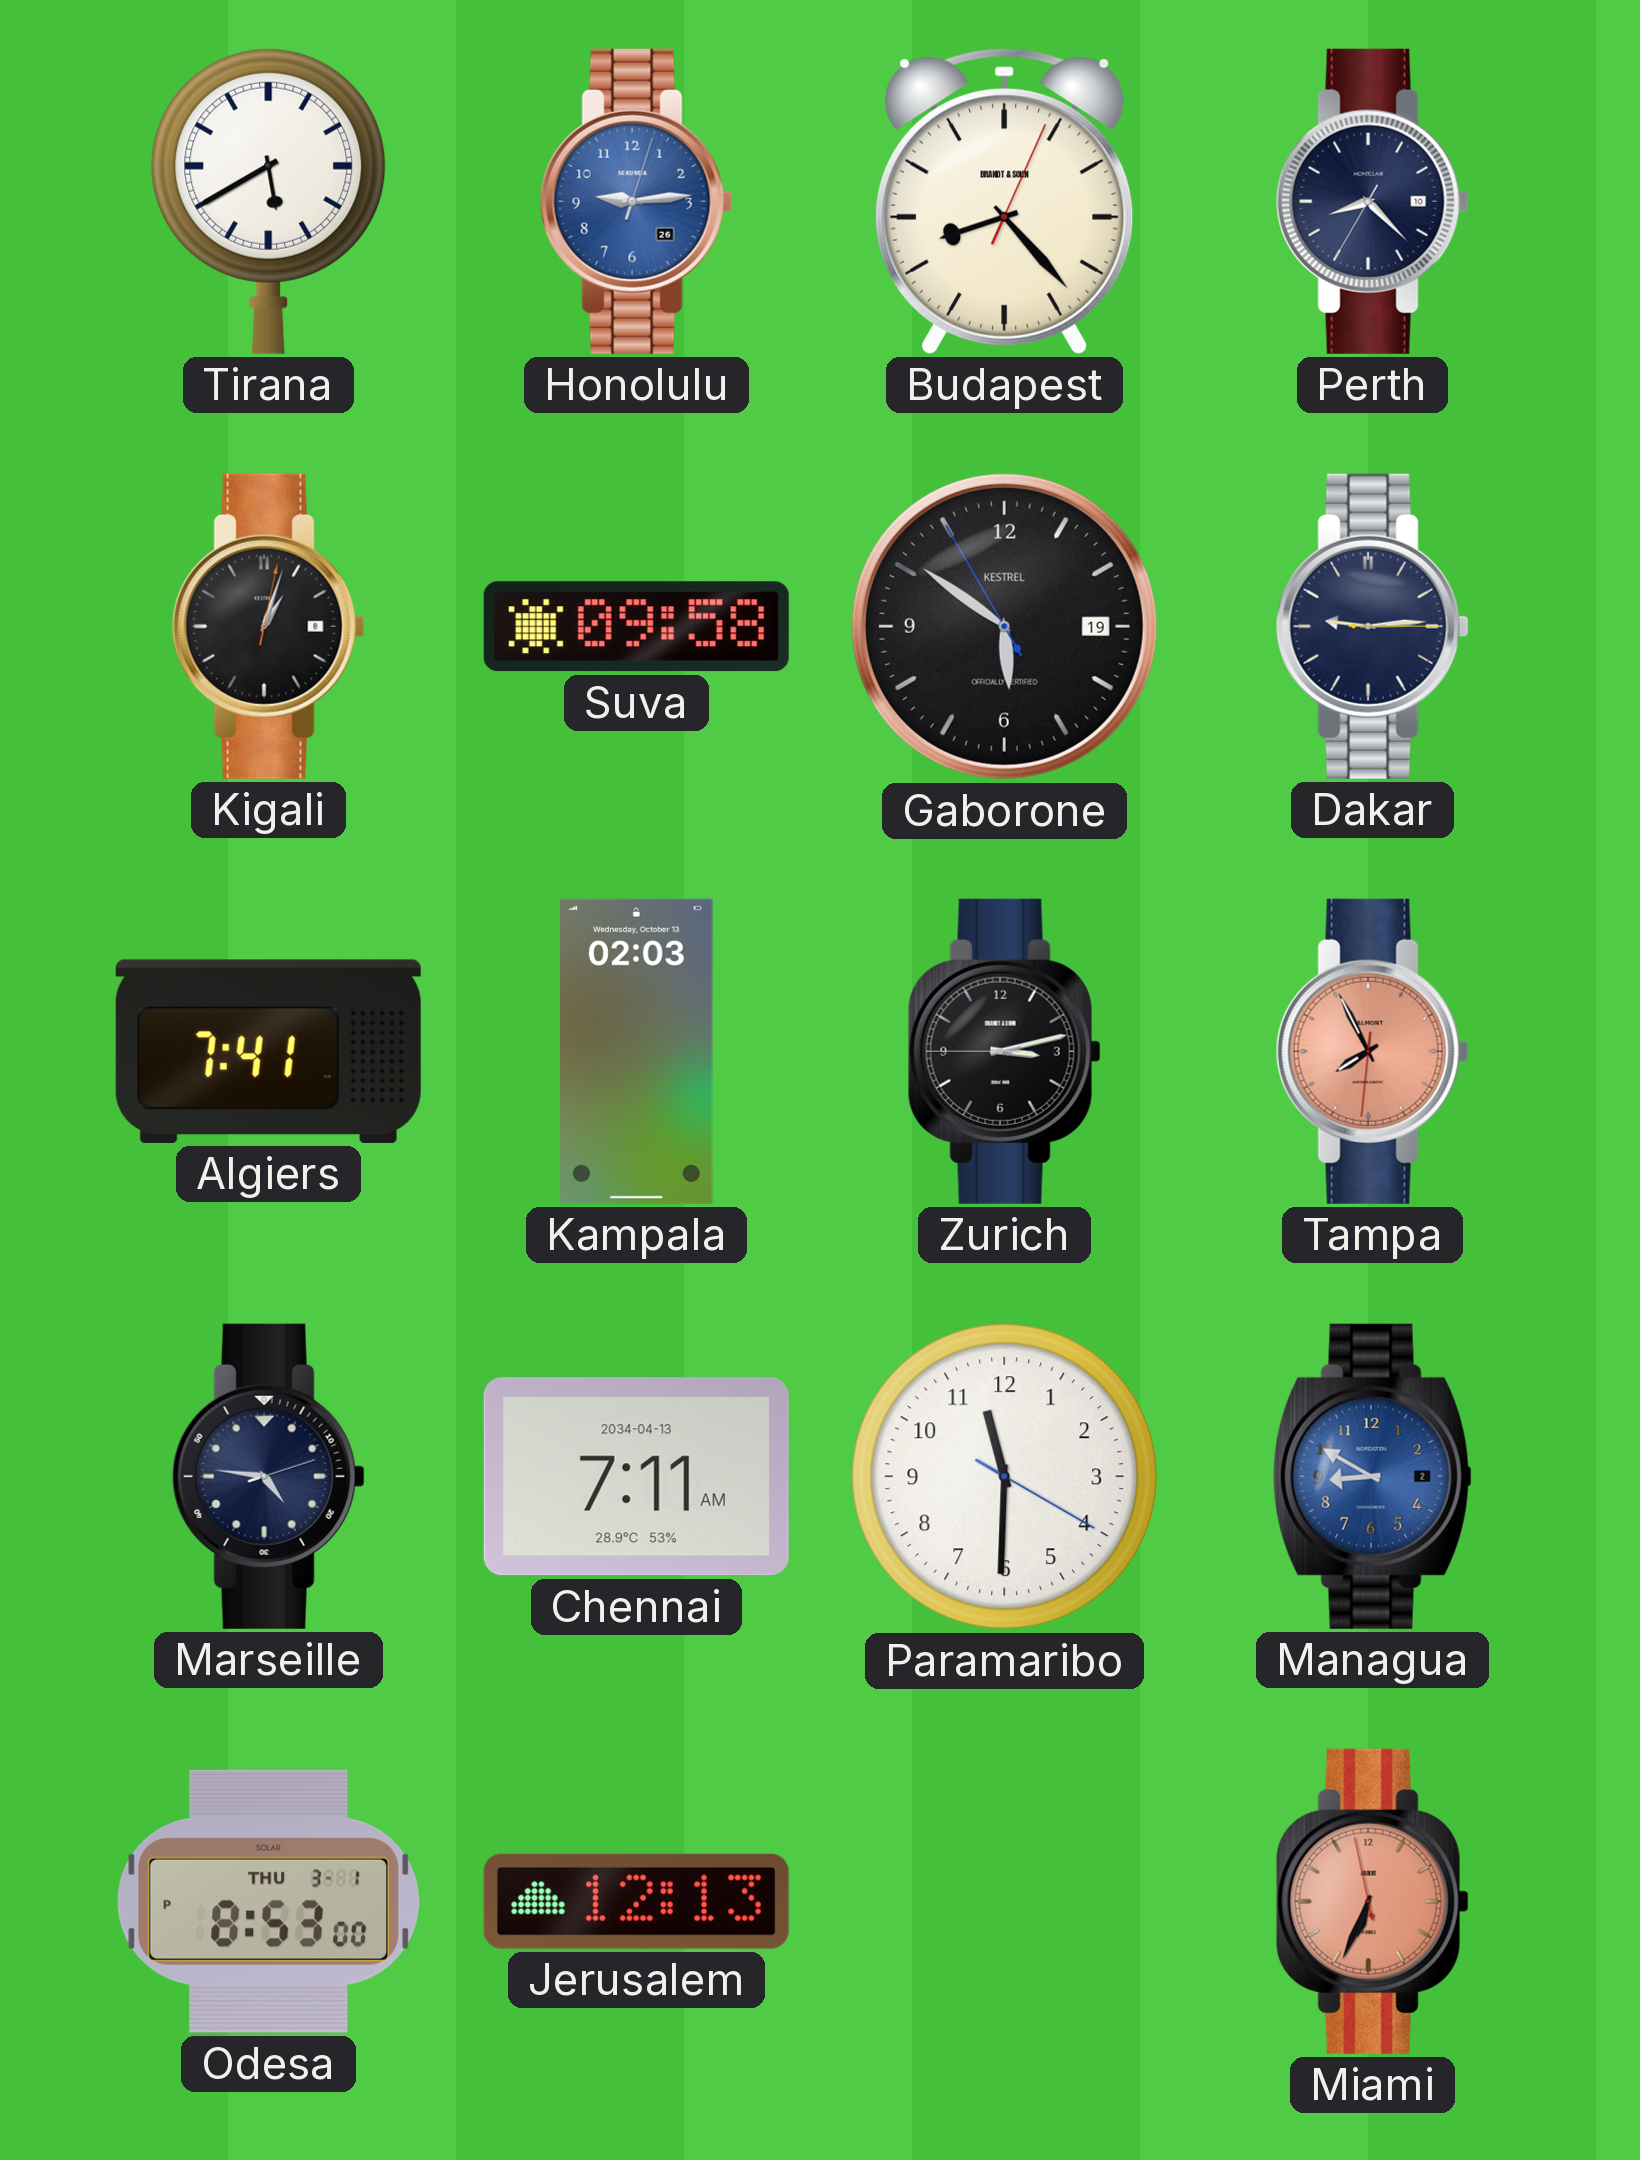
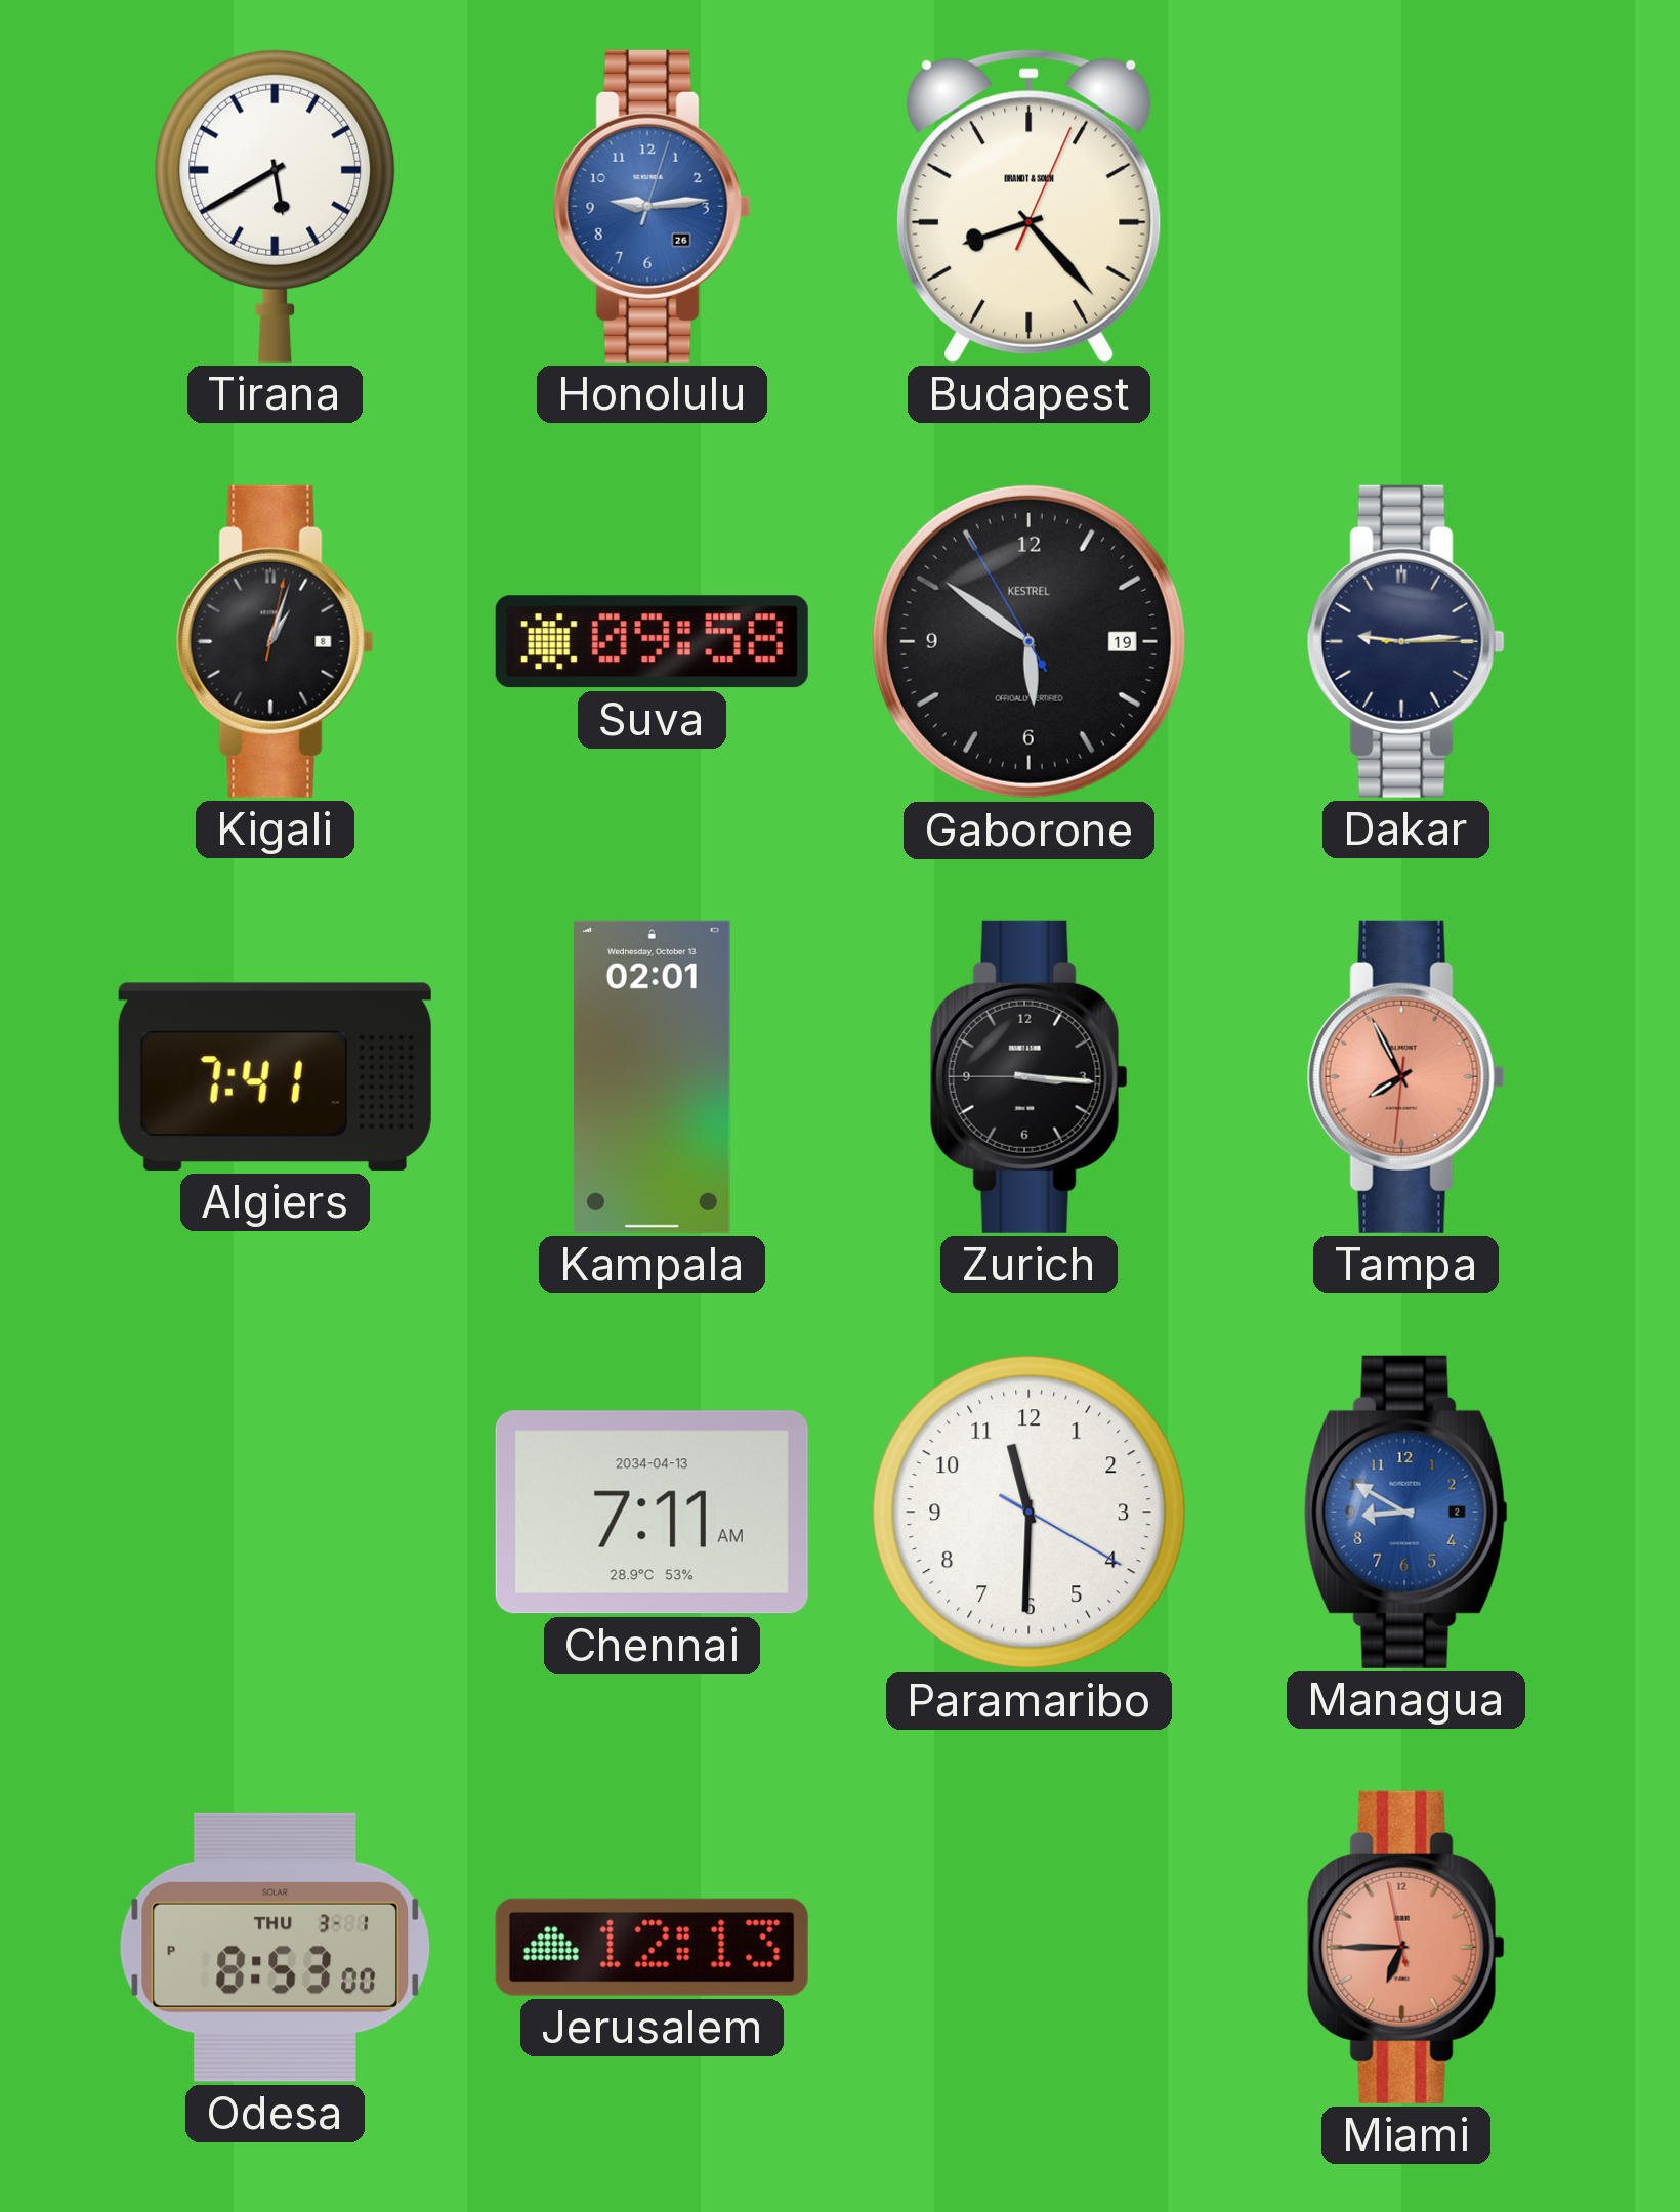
Perth: 8:22 -> none (1372, 201)
Kampala: 02:03 -> 02:01 (653, 1076)
Zurich: 3:12 -> 3:15 (1028, 1076)
Marseille: 4:46 -> none (268, 1476)
Miami: 6:33 -> 6:44 (1405, 1947)
